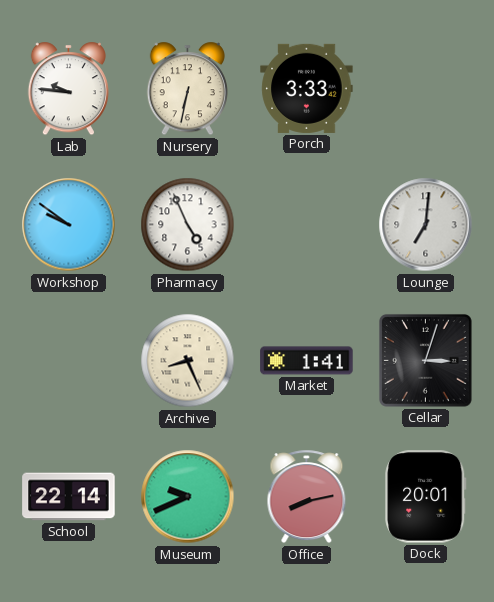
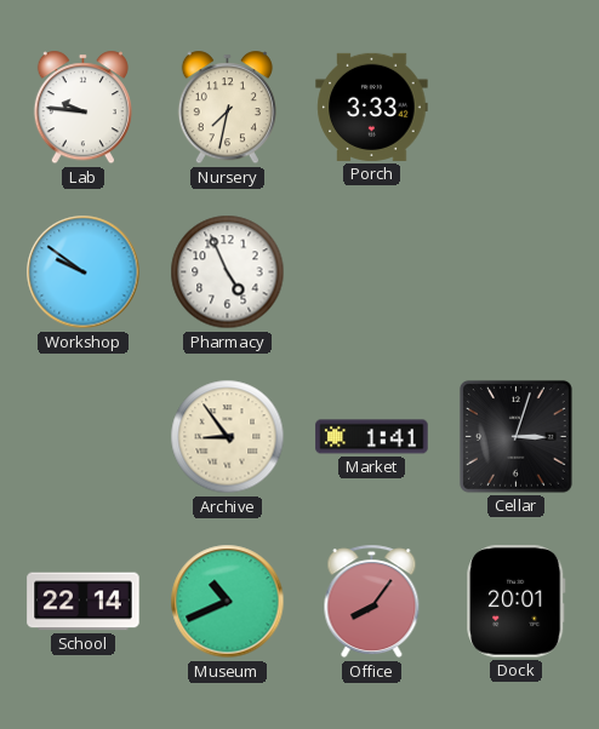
Nursery: 6:32 -> 7:32 (227, 108)
Lounge: 7:01 -> none (426, 225)
Archive: 8:26 -> 8:54 (228, 437)
Museum: 9:41 -> 10:41 (228, 602)
Office: 8:13 -> 8:06 (372, 602)
